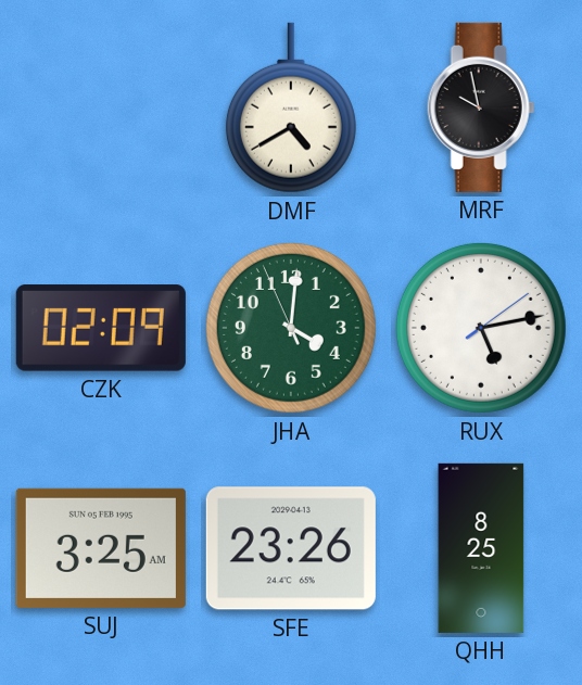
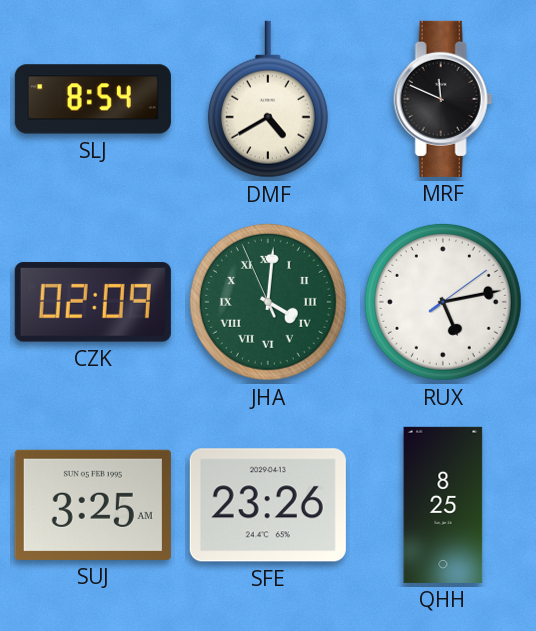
SLJ: none -> 8:54 (93, 99)
MRF: 9:58 -> 11:49 (443, 99)
JHA numerals: Arabic -> Roman (268, 302)
